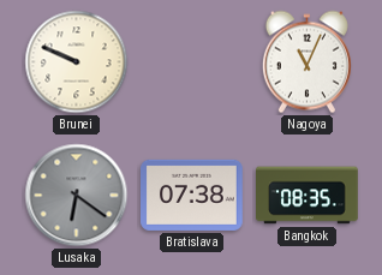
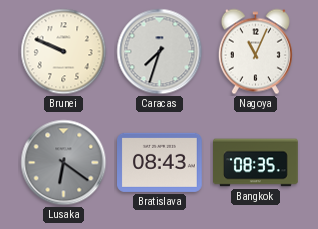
Caracas: none -> 7:33 (160, 52)
Bratislava: 07:38 -> 08:43 (160, 162)
